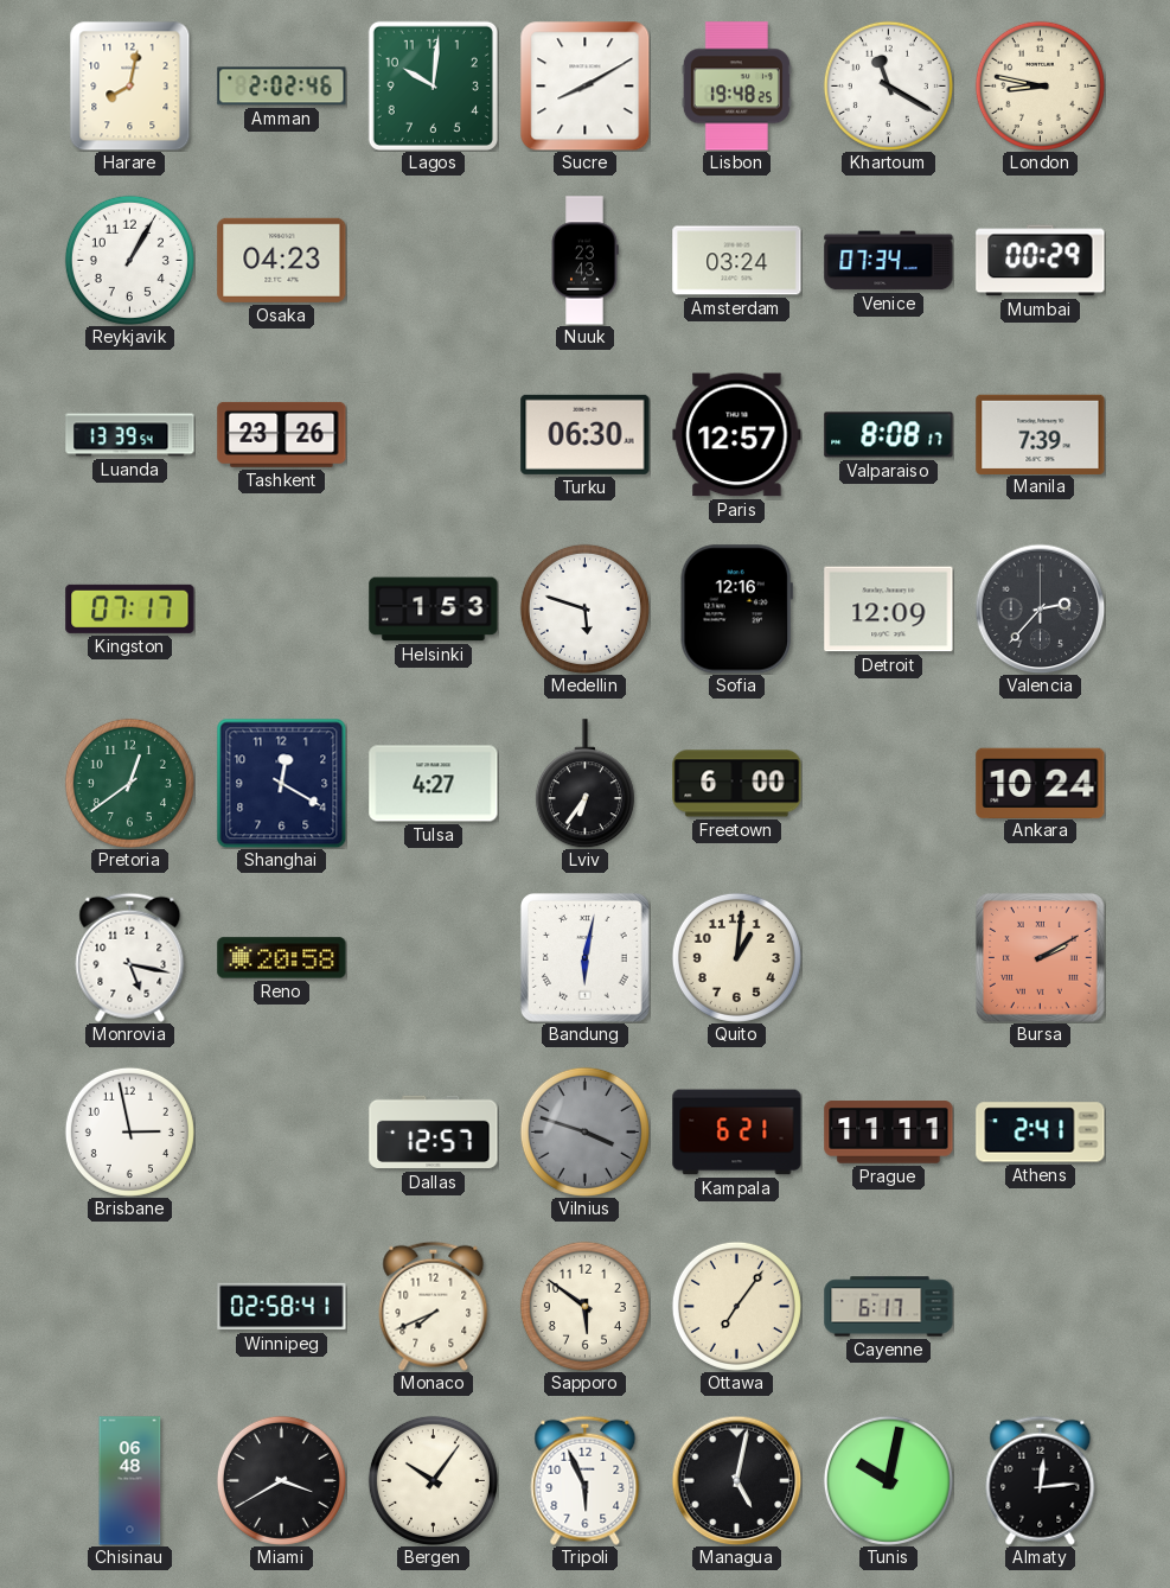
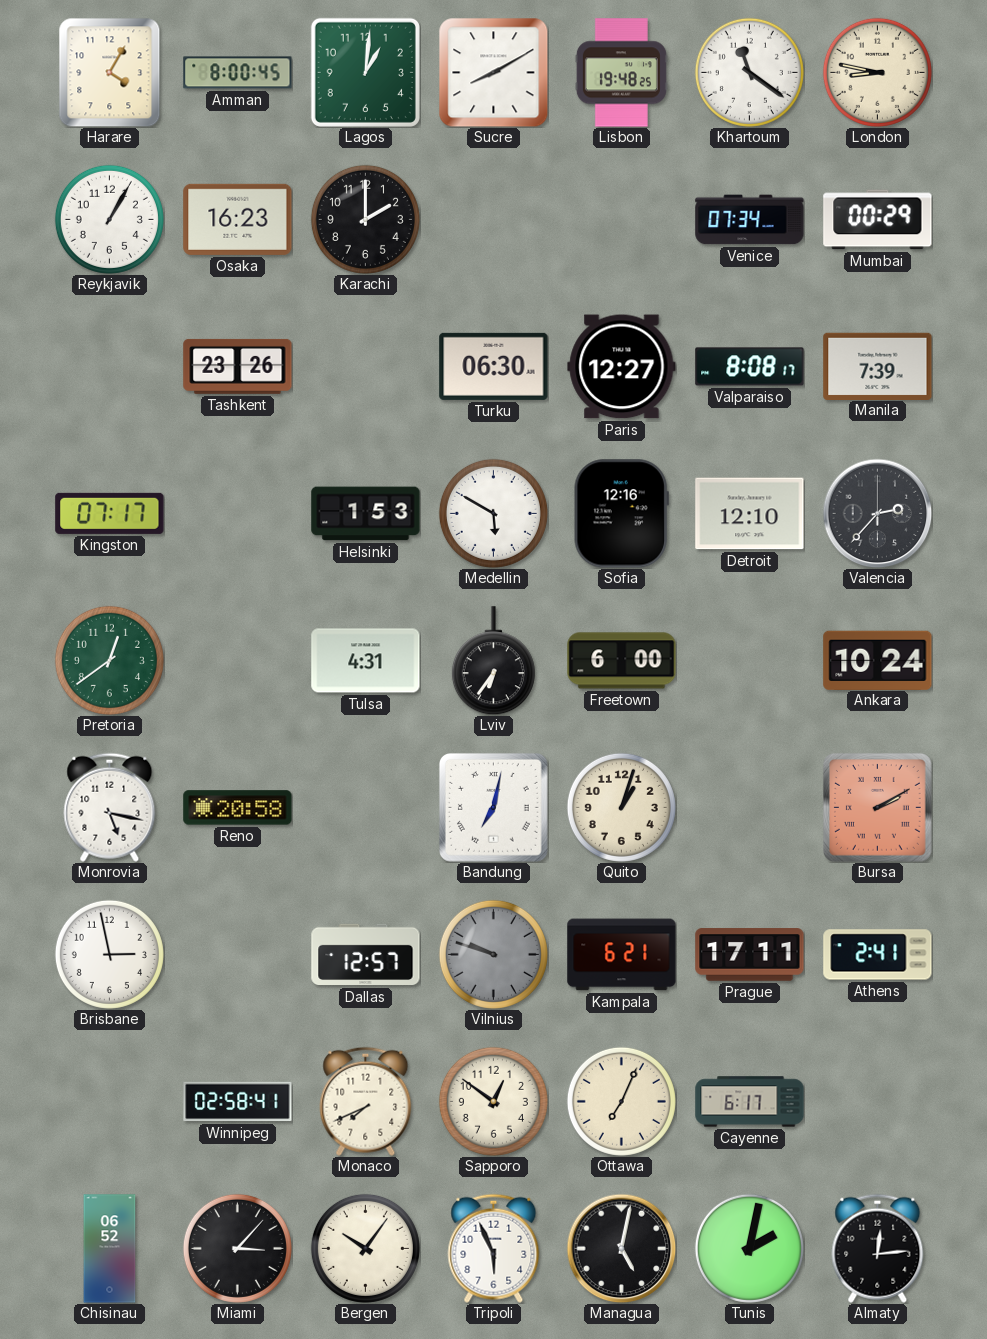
Harare: 8:02 -> 4:05 (110, 72)
Amman: 2:02 -> 8:00 (238, 73)
Lagos: 10:01 -> 1:01 (365, 72)
Khartoum: 11:20 -> 11:21 (749, 72)
Osaka: 04:23 -> 16:23 (238, 219)
Karachi: none -> 2:00 (365, 219)
Nuuk: 23:43 -> none (584, 261)
Amsterdam: 03:24 -> none (737, 261)
Luanda: 13:39 -> none (130, 435)
Paris: 12:57 -> 12:27 (622, 367)
Medellin: 5:48 -> 5:50 (493, 513)
Detroit: 12:09 -> 12:10 (750, 514)
Shanghai: 12:20 -> none (281, 783)
Tulsa: 4:27 -> 4:31 (366, 661)
Bandung: 6:02 -> 7:02 (493, 807)
Quito: 1:01 -> 1:03 (621, 807)
Vilnius: 3:48 -> 9:48 (493, 954)
Prague: 11:11 -> 17:11 (750, 955)
Sapporo: 5:51 -> 12:51 (493, 1101)
Ottawa: 7:06 -> 7:04 (621, 1101)
Chisinau: 06:48 -> 06:52 (110, 1249)
Miami: 3:40 -> 3:07 (237, 1248)
Tunis: 10:02 -> 2:02 (749, 1248)
